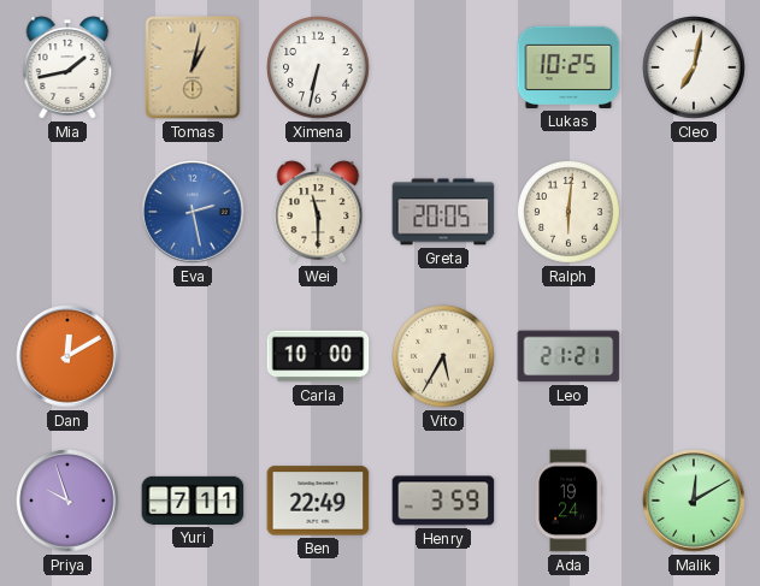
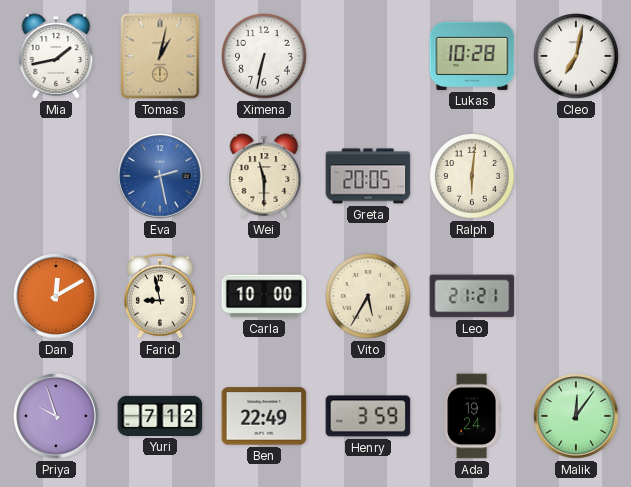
Lukas: 10:25 -> 10:28 (472, 56)
Farid: none -> 8:58 (160, 296)
Yuri: 7:11 -> 7:12 (160, 416)
Malik: 12:10 -> 12:06 (576, 416)
